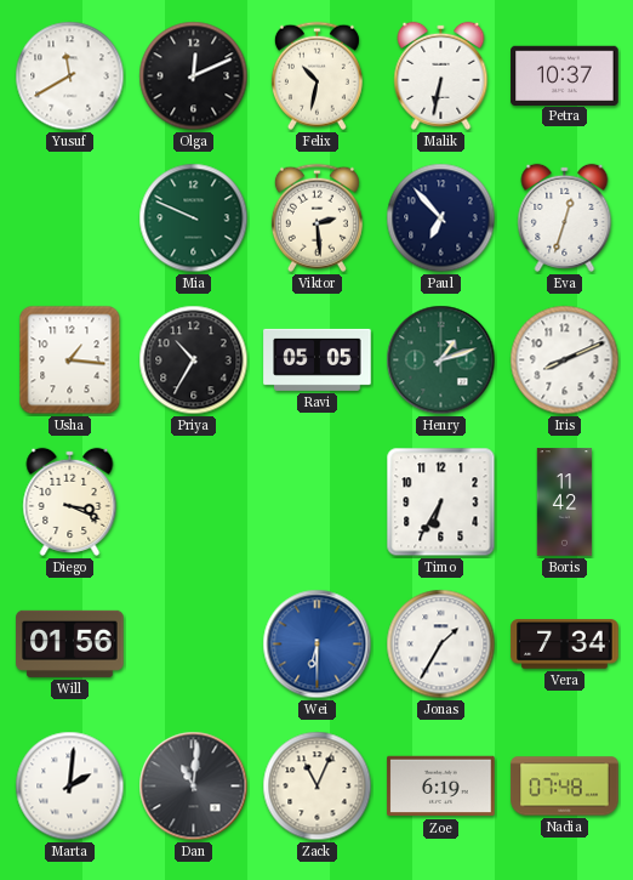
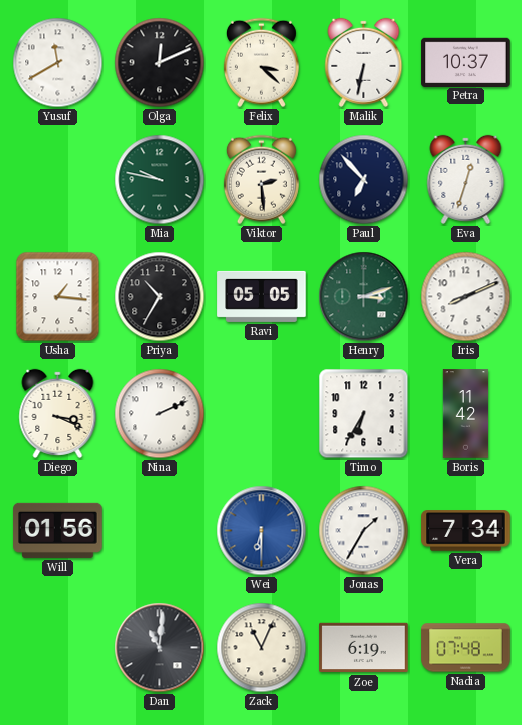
Felix: 10:32 -> 3:22 (261, 63)
Mia: 9:49 -> 9:47 (160, 180)
Henry: 1:12 -> 3:12 (364, 297)
Nina: none -> 2:11 (160, 414)
Marta: 2:01 -> none (70, 787)
